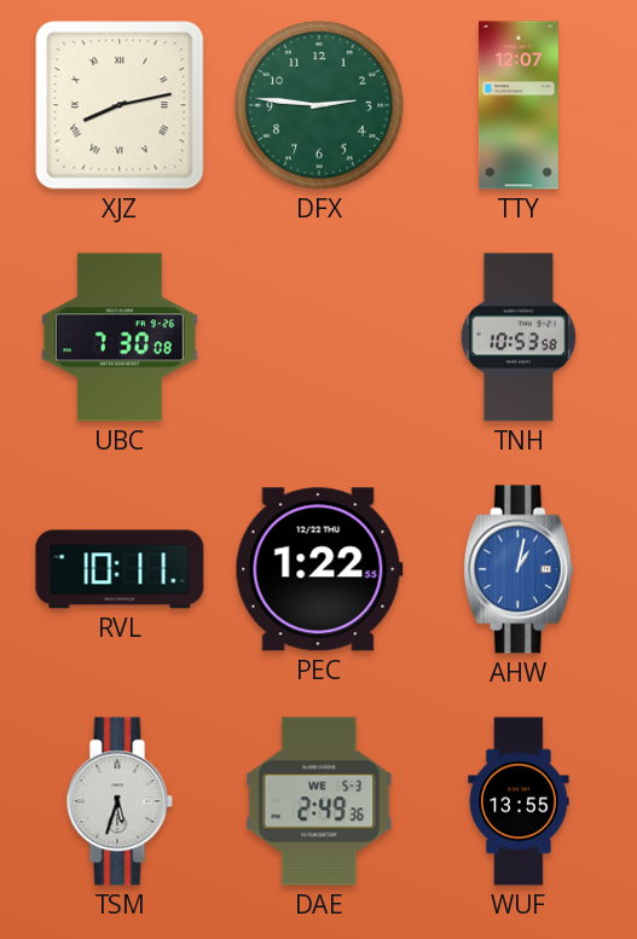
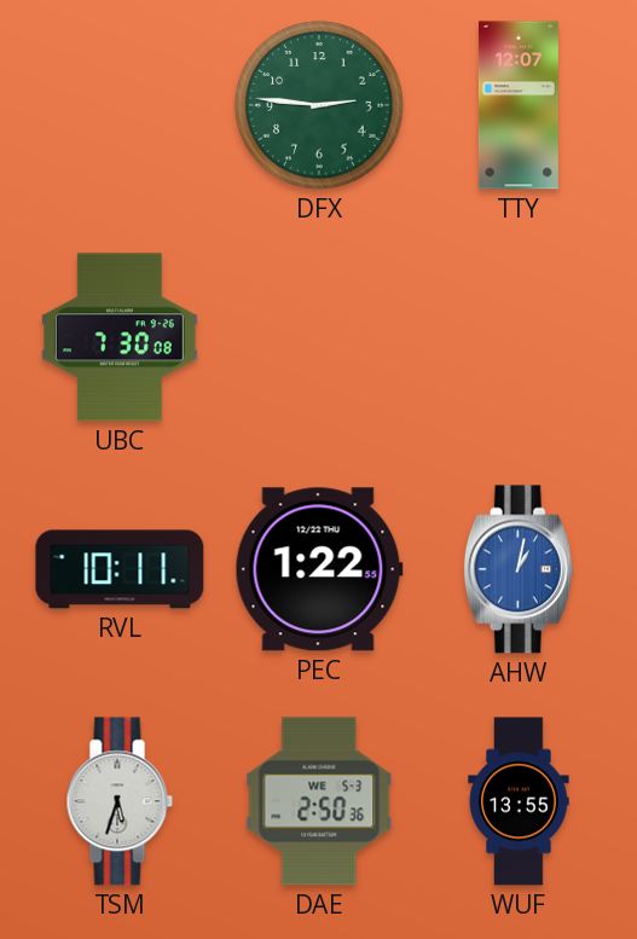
XJZ: 8:13 -> none (120, 105)
TNH: 10:53 -> none (519, 337)
DAE: 2:49 -> 2:50 (319, 801)
